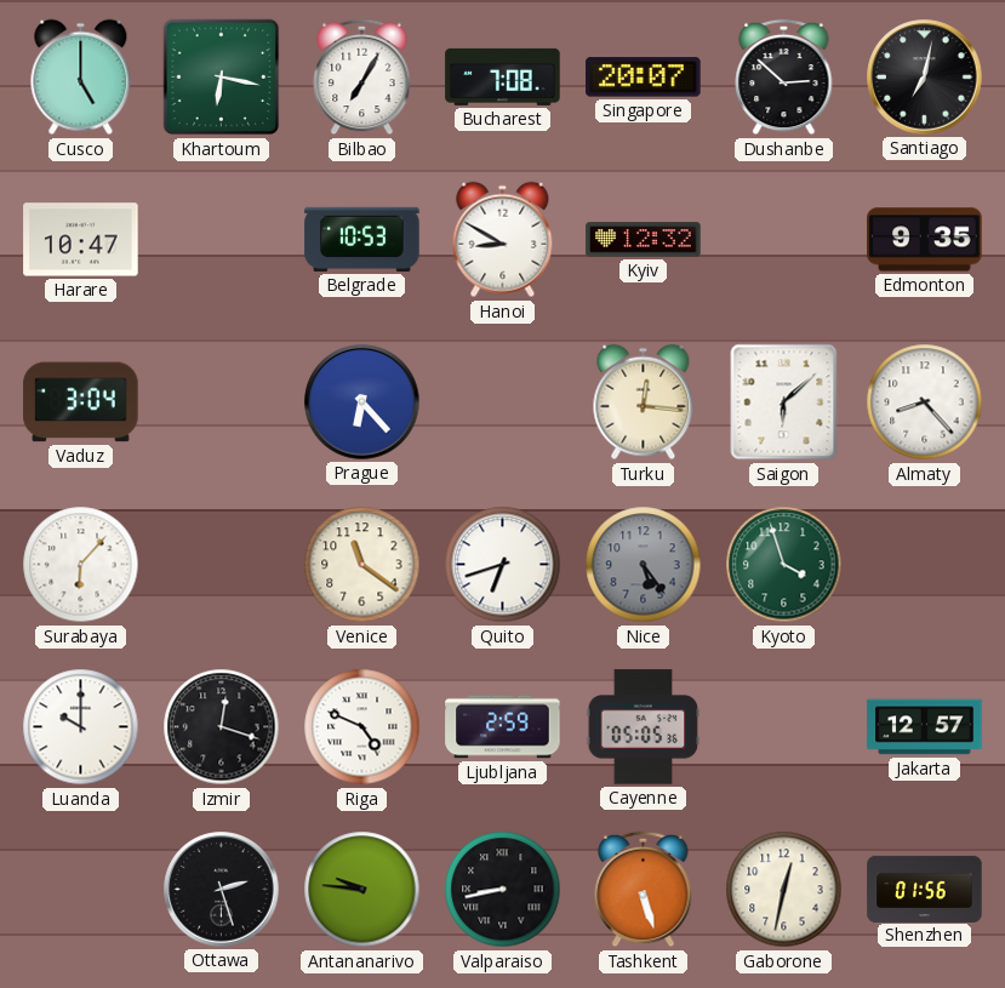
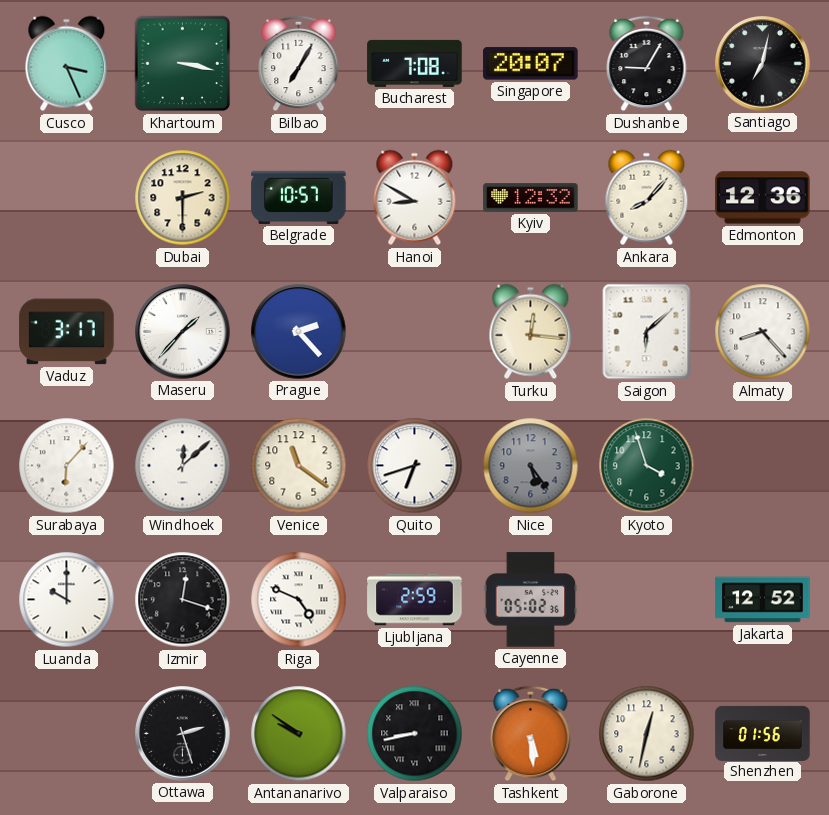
Cusco: 5:00 -> 3:26 (67, 64)
Khartoum: 6:17 -> 3:17 (183, 64)
Dushanbe: 2:52 -> 9:05 (647, 64)
Harare: 10:47 -> none (81, 240)
Dubai: none -> 2:30 (183, 198)
Belgrade: 10:53 -> 10:57 (299, 197)
Ankara: none -> 8:07 (647, 198)
Edmonton: 9:35 -> 12:36 (763, 198)
Vaduz: 3:04 -> 3:17 (67, 332)
Maseru: none -> 1:37 (183, 332)
Prague: 6:23 -> 2:23 (299, 332)
Windhoek: none -> 12:08 (183, 466)
Cayenne: 05:05 -> 05:02 (531, 600)
Jakarta: 12:57 -> 12:52 (763, 600)
Antananarivo: 9:46 -> 9:51 (299, 734)
Tashkent: 5:27 -> 5:29 (531, 734)
